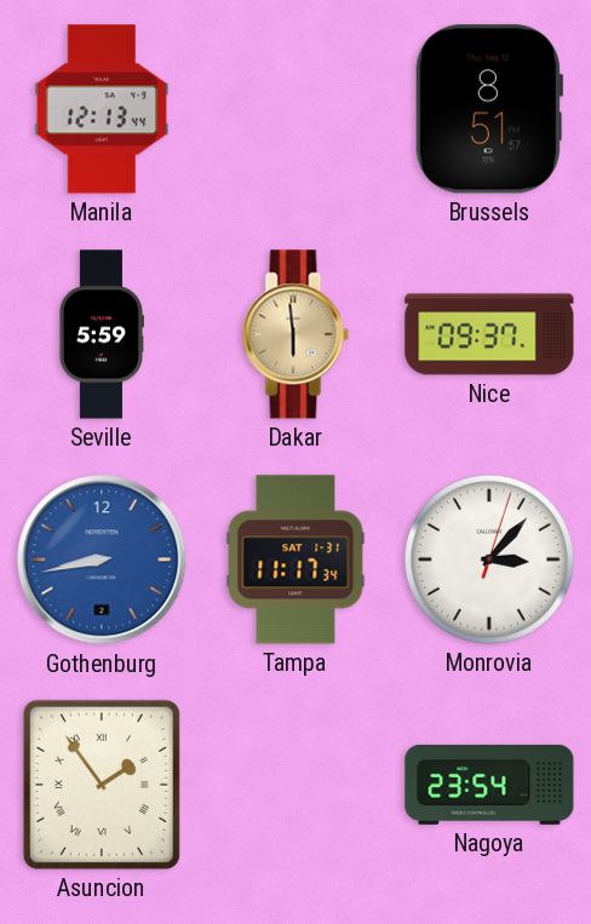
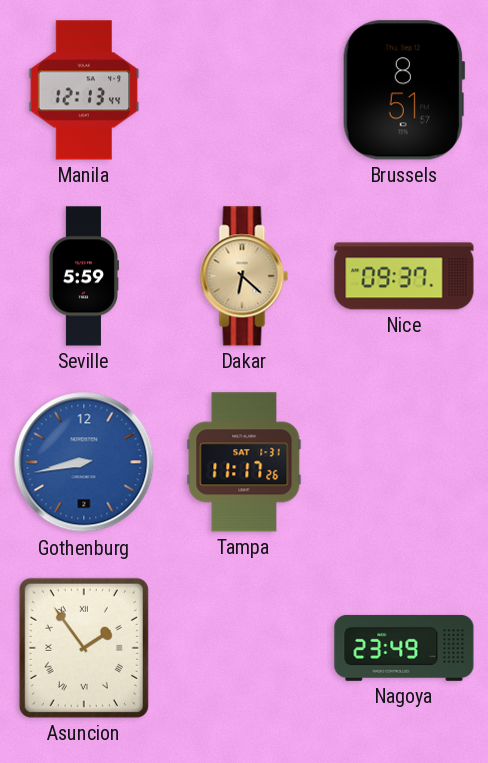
Dakar: 5:59 -> 6:22 (244, 276)
Tampa: 11:17:34 -> 11:17:26 (244, 462)
Monrovia: 3:07 -> none (489, 559)
Nagoya: 23:54 -> 23:49 (404, 648)
